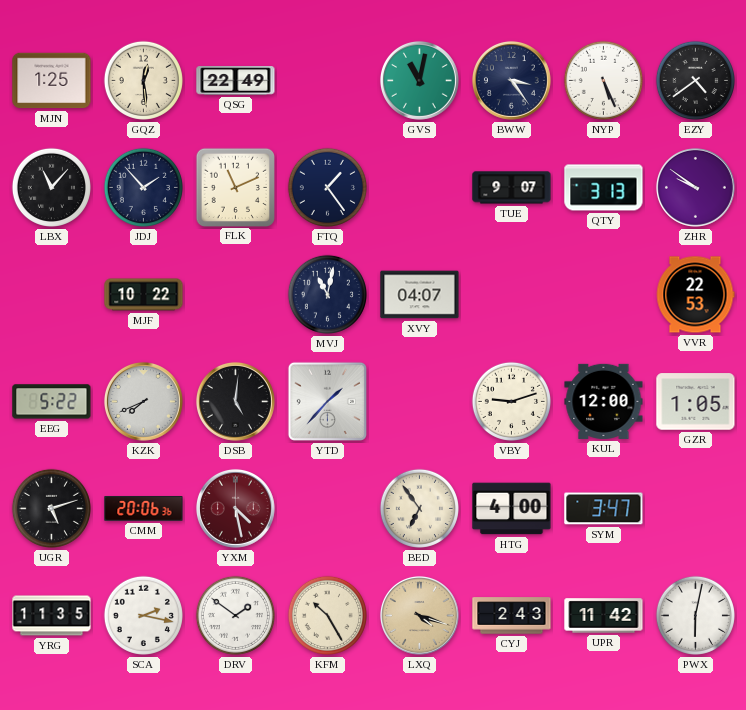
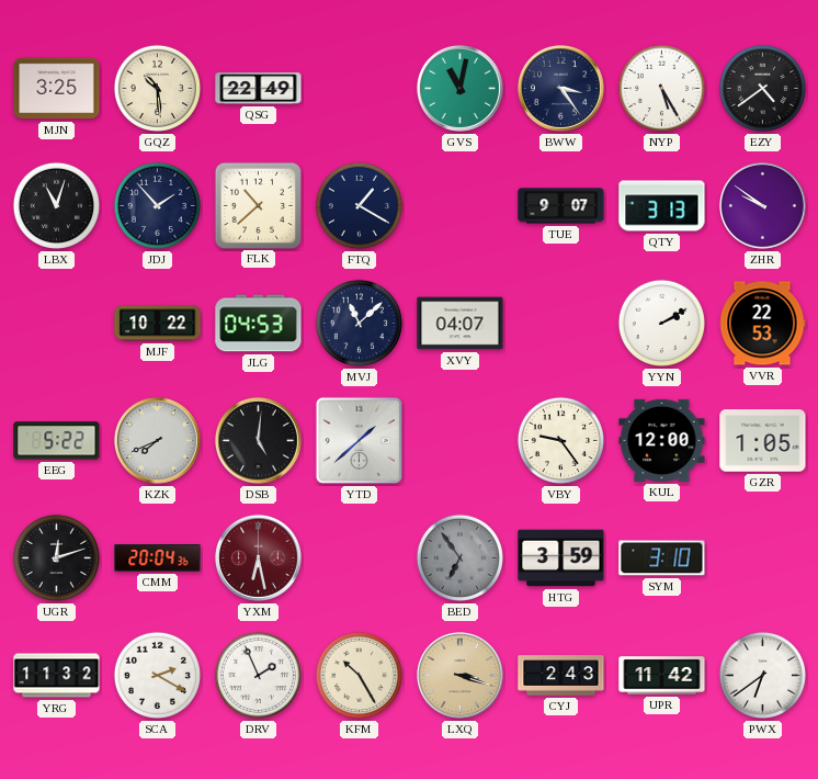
MJN: 1:25 -> 3:25 (57, 89)
GQZ: 12:29 -> 10:29 (157, 88)
NYP: 5:26 -> 5:25 (661, 88)
LBX: 11:07 -> 11:03 (56, 205)
FLK: 11:11 -> 10:38 (258, 205)
FTQ: 1:24 -> 1:20 (359, 205)
JLG: none -> 04:53 (259, 324)
MVJ: 11:02 -> 11:08 (359, 323)
YYN: none -> 2:10 (661, 323)
YTD: 1:37 -> 1:38 (359, 440)
VBY: 9:12 -> 9:24 (560, 440)
UGR: 5:12 -> 12:12 (56, 557)
CMM: 20:06 -> 20:04 (158, 558)
YXM: 4:28 -> 6:28 (258, 557)
BED dial: cream -> grey (459, 557)
HTG: 4:00 -> 3:59 (561, 558)
SYM: 3:47 -> 3:10 (662, 558)
YRG: 11:35 -> 11:32 (57, 676)
SCA: 2:17 -> 2:20 (157, 675)
DRV: 1:51 -> 1:56 (258, 675)
LXQ: 4:18 -> 3:18 (459, 675)
PWX: 6:02 -> 6:39 (762, 675)
